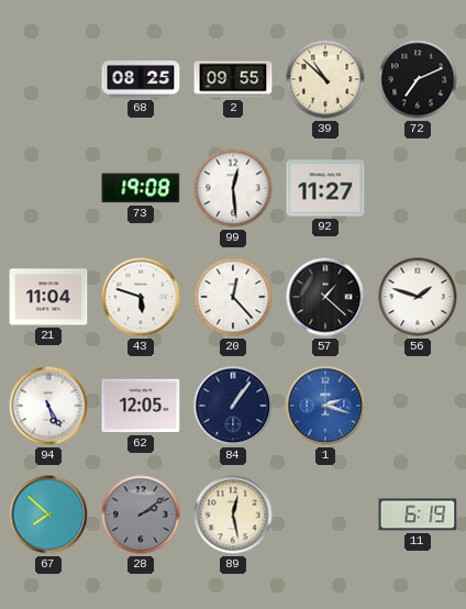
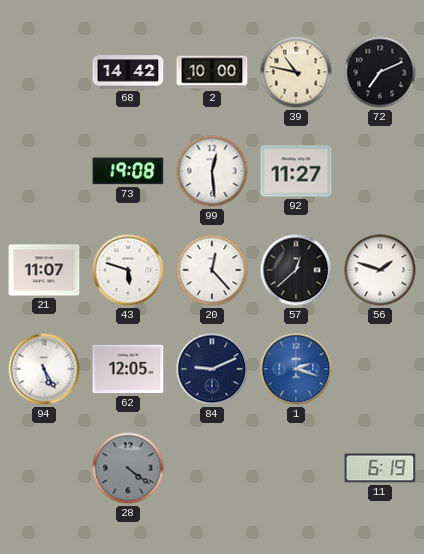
68: 08:25 -> 14:42 (128, 72)
2: 09:55 -> 10:00 (212, 72)
39: 10:52 -> 10:47 (296, 72)
21: 11:04 -> 11:07 (44, 270)
57: 1:22 -> 12:38 (296, 270)
84: 1:06 -> 9:11 (212, 369)
67: 7:52 -> none (48, 514)
28: 2:09 -> 4:21 (128, 468)
89: 12:28 -> none (233, 514)
